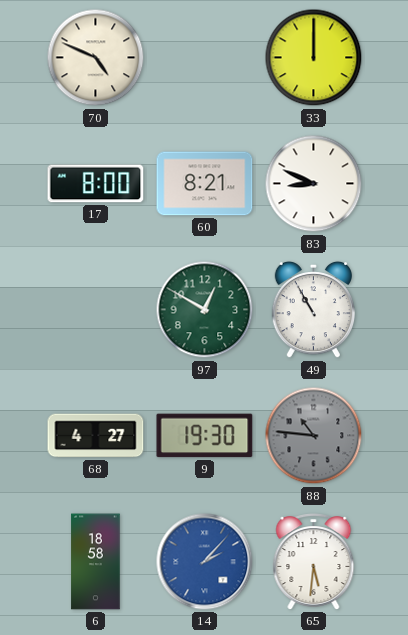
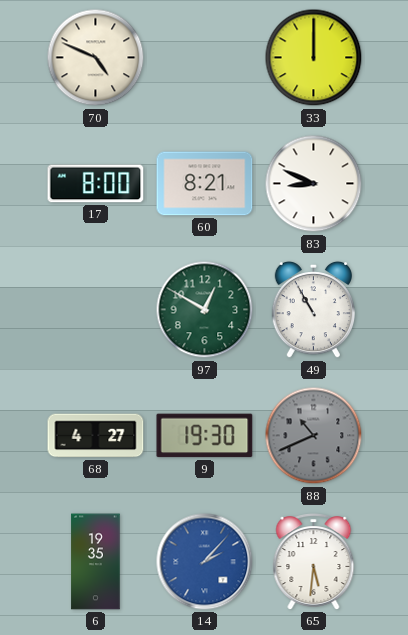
88: 10:46 -> 10:41 (314, 436)
6: 18:58 -> 19:35 (96, 562)
